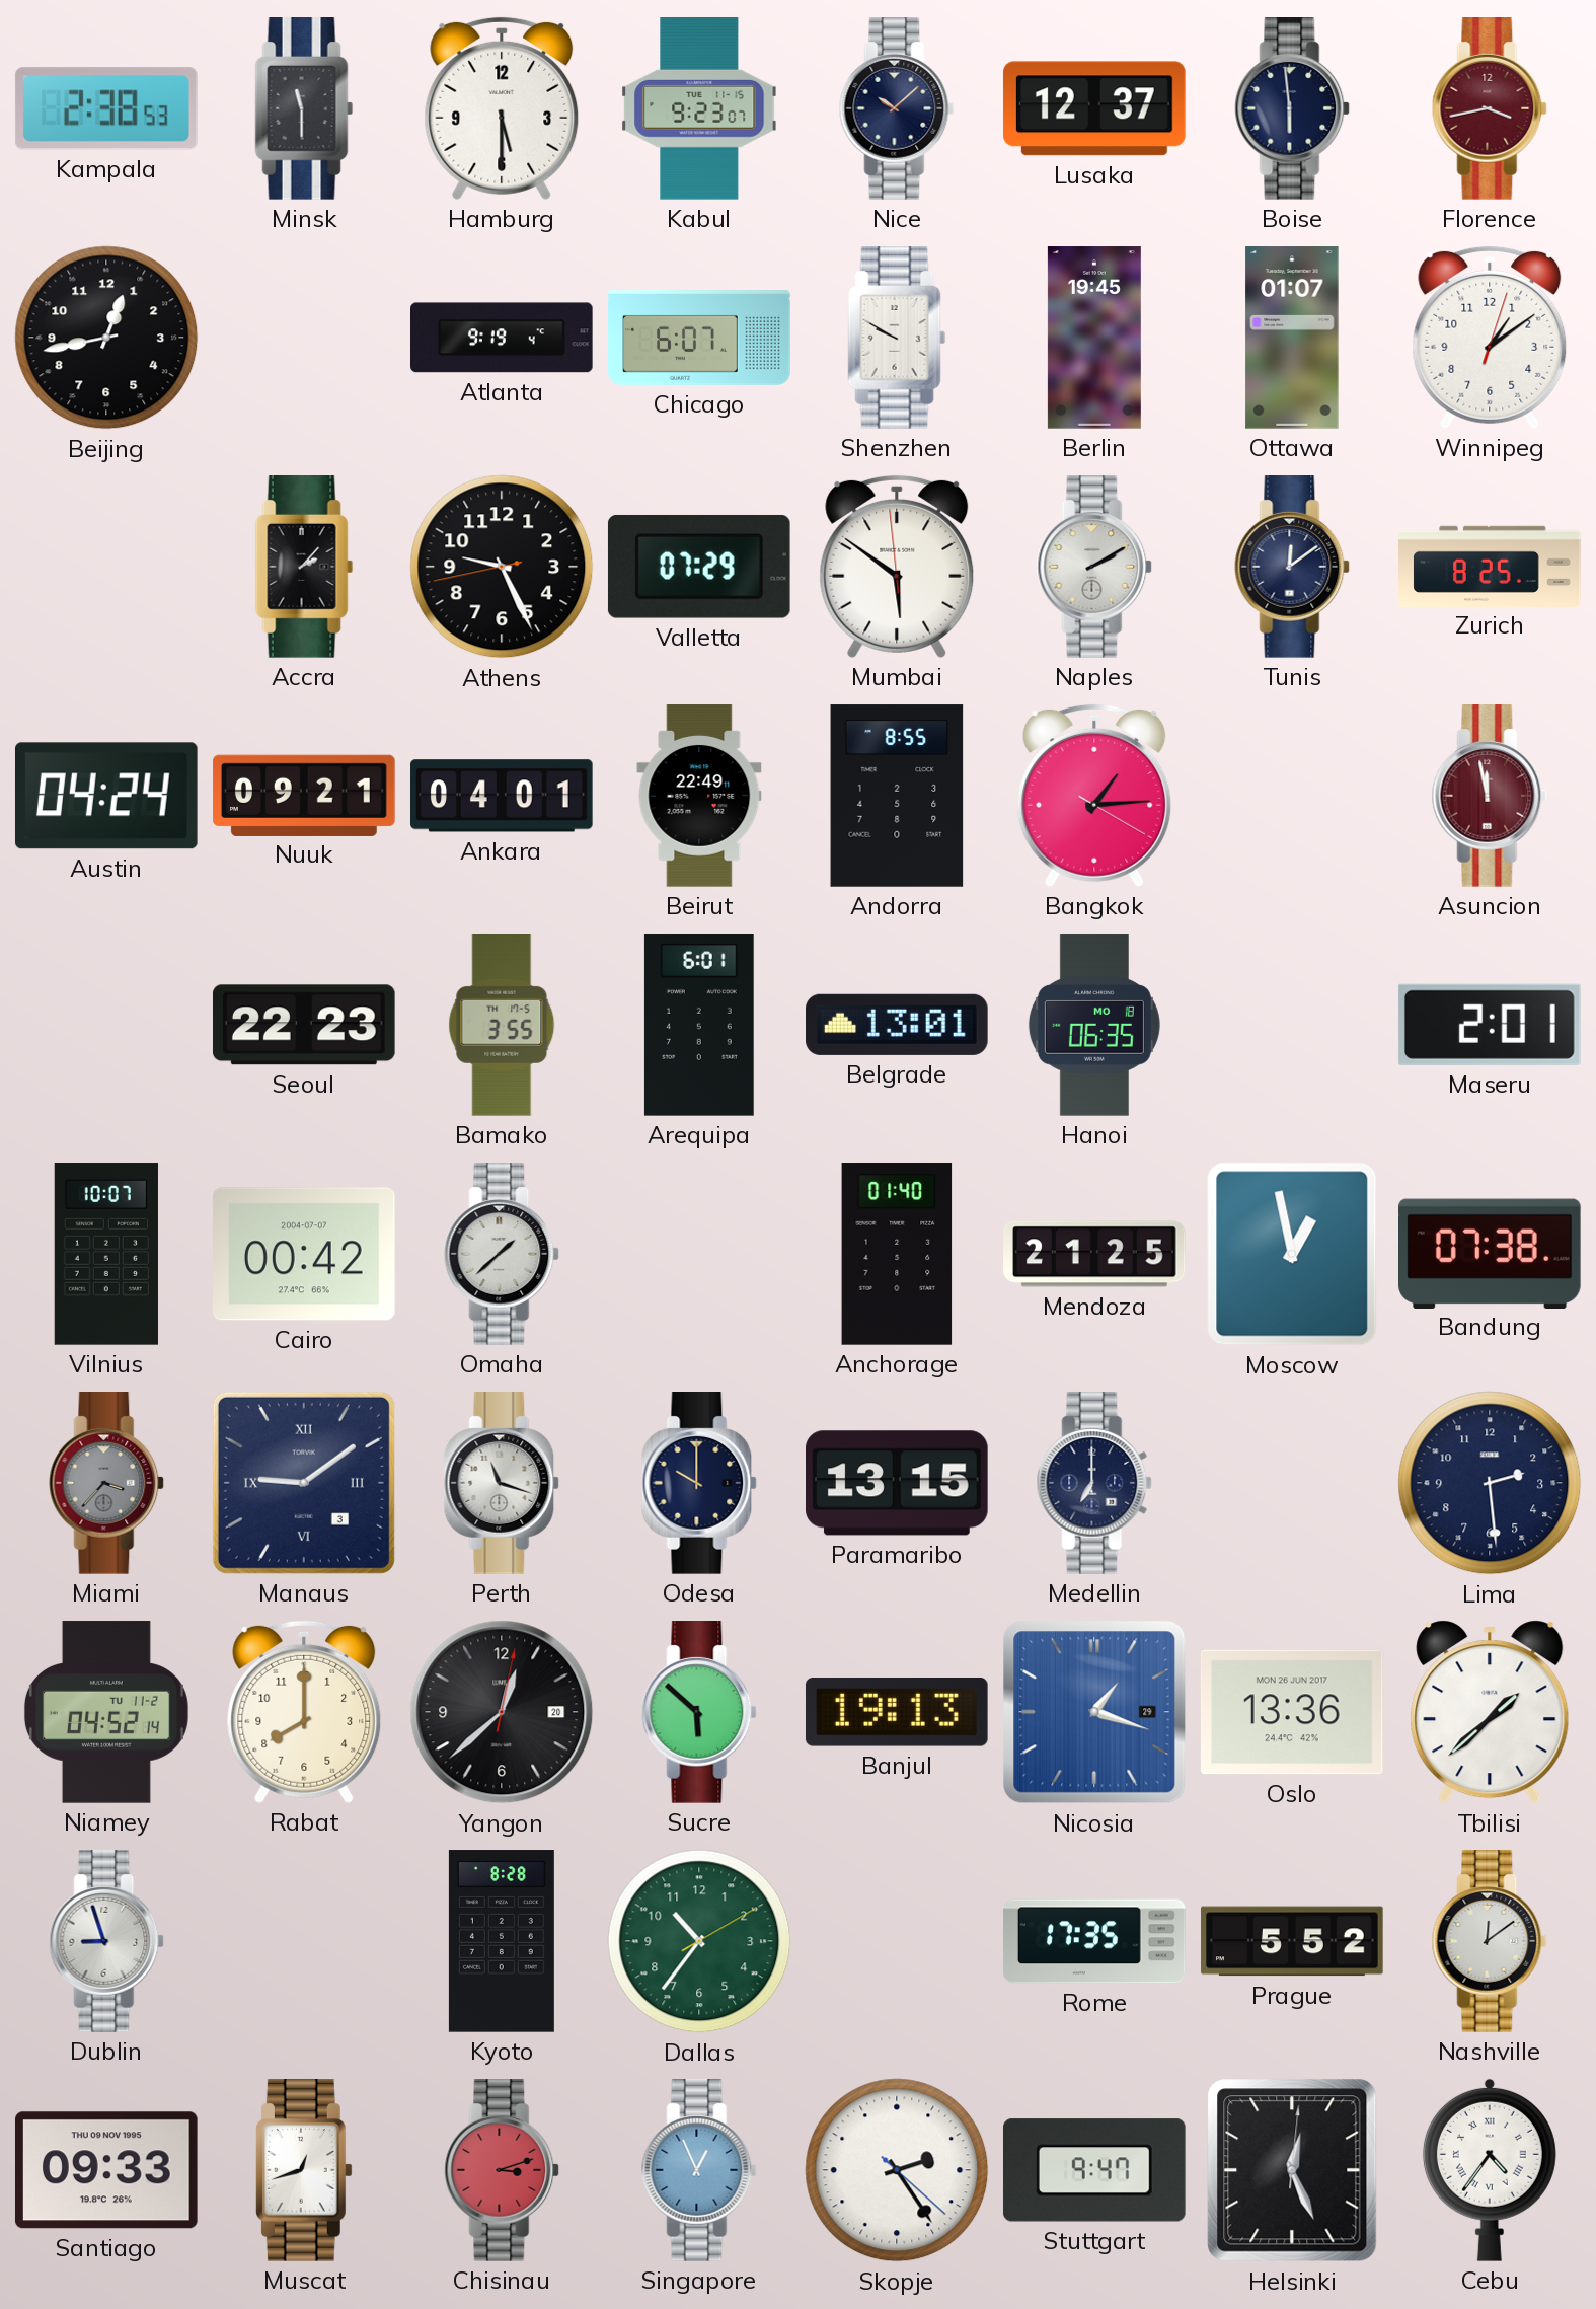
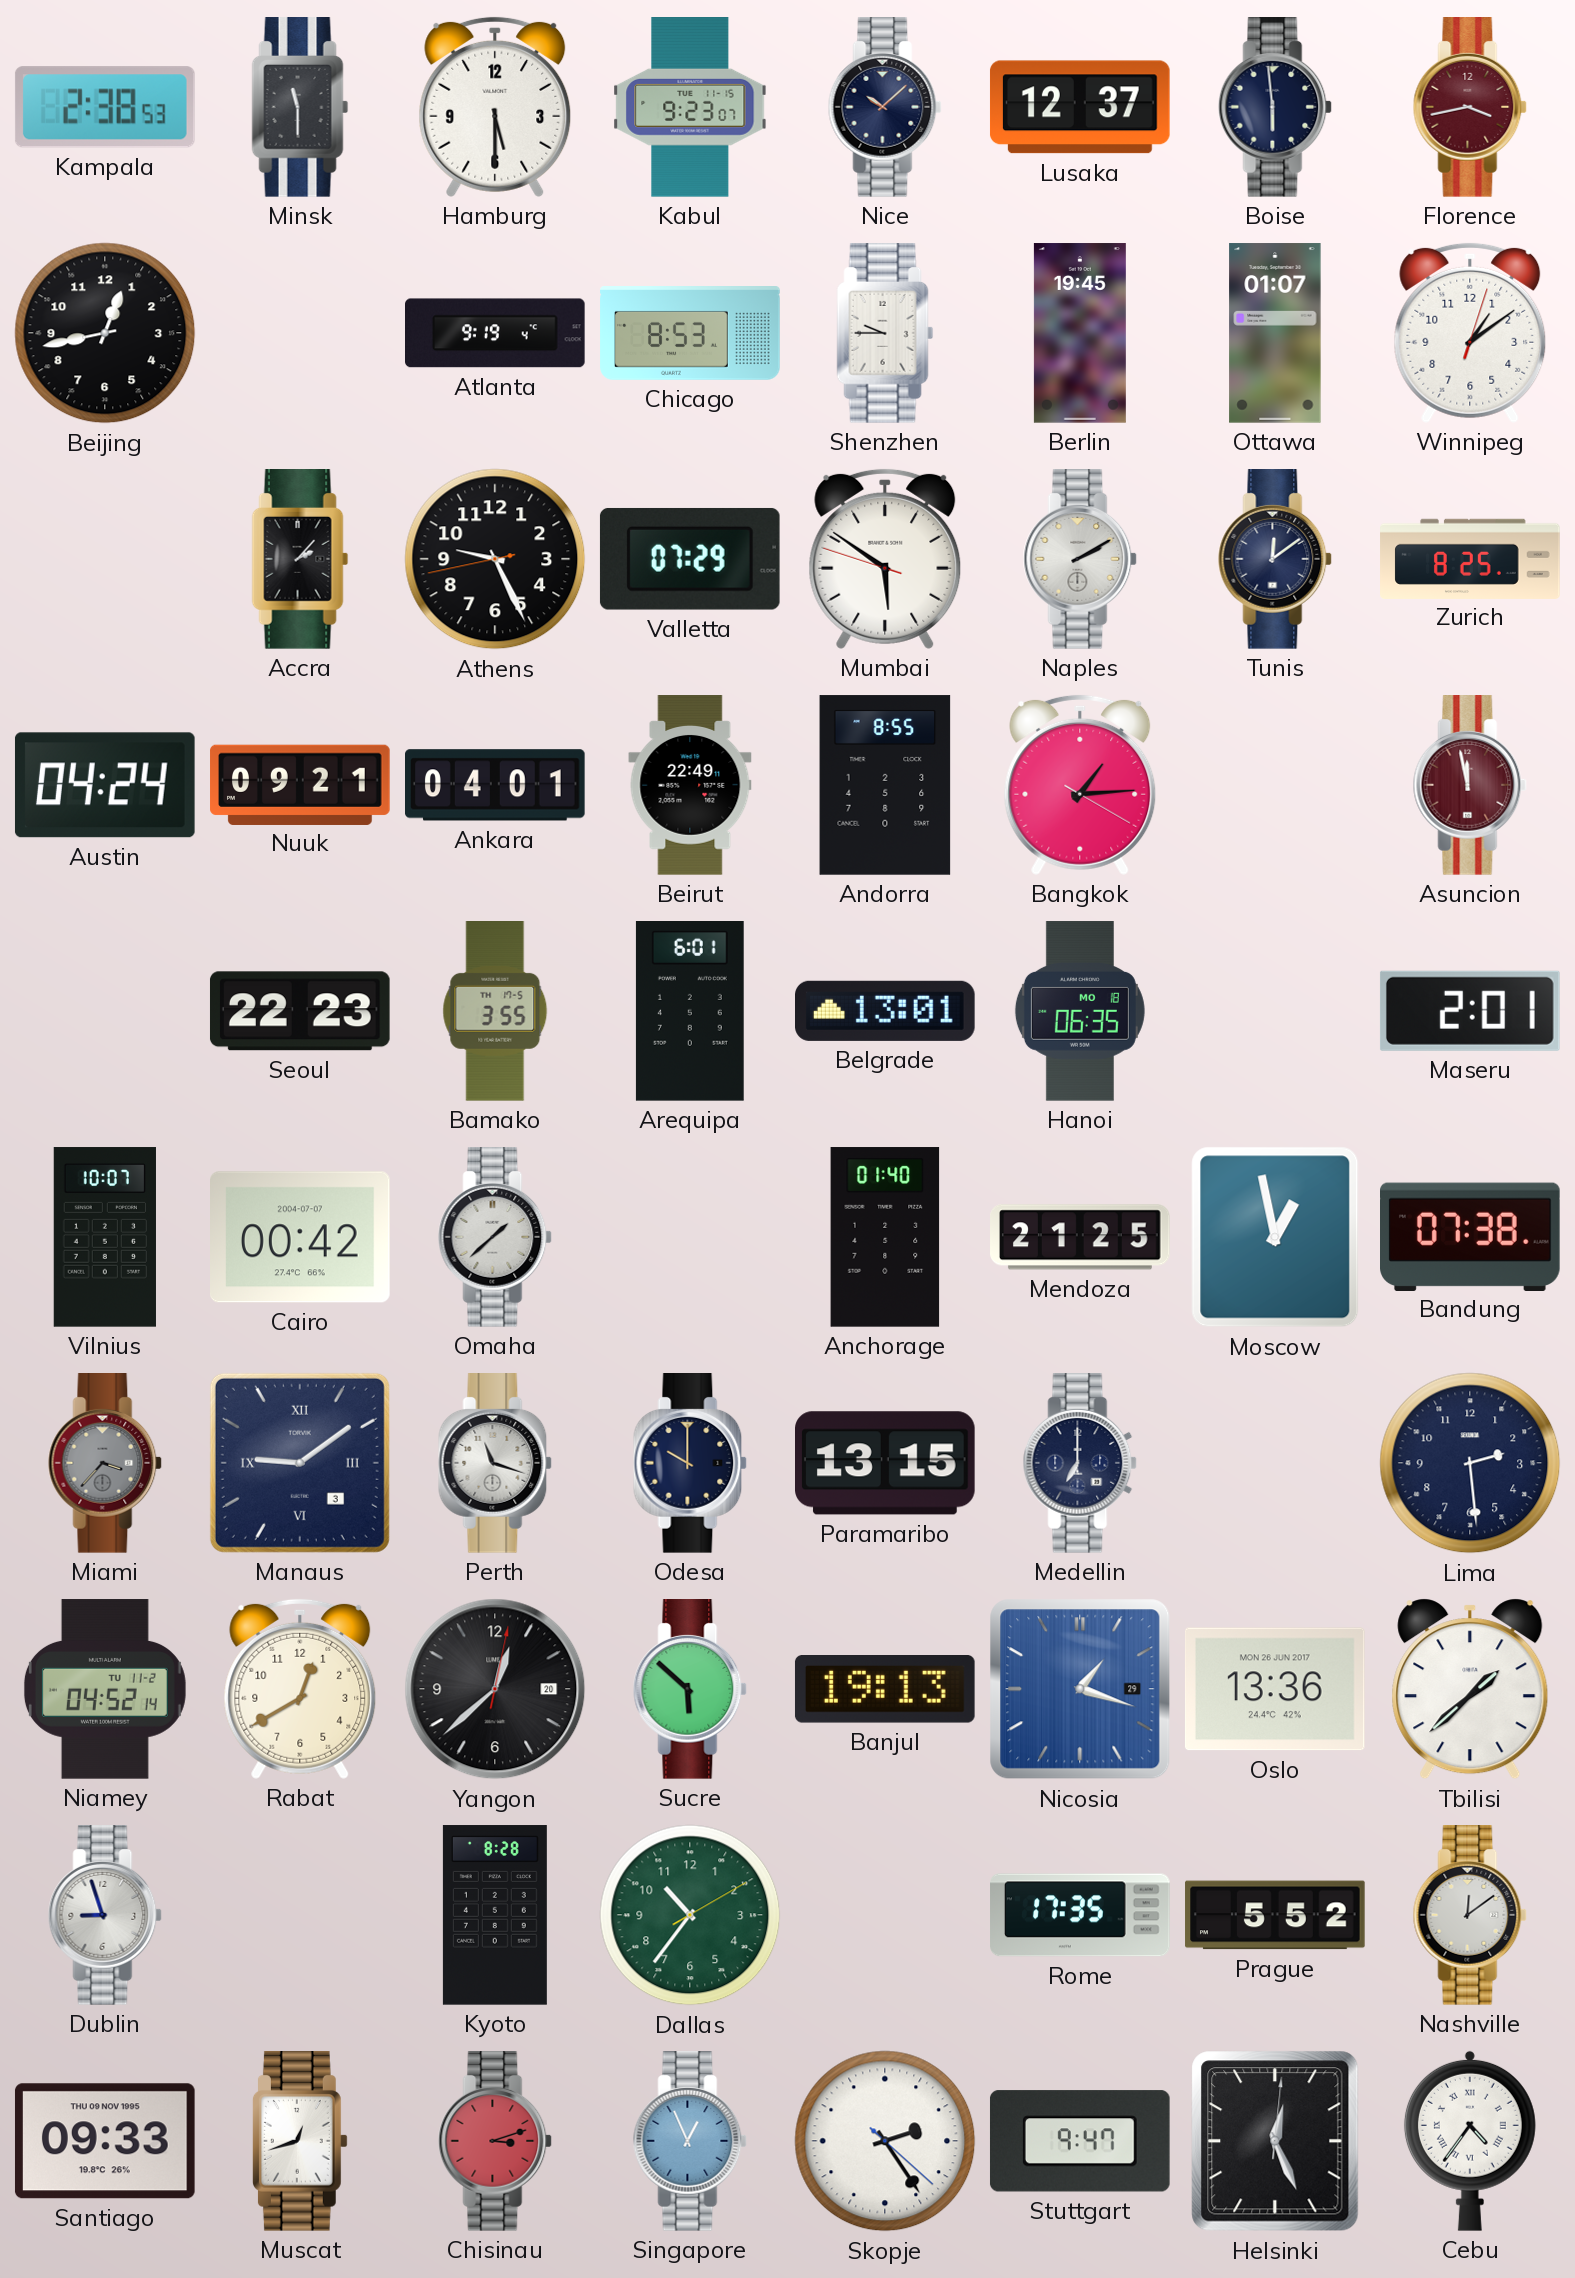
Chicago: 6:07 -> 8:53 (690, 334)
Shenzhen: 9:50 -> 9:45 (885, 334)
Mumbai: 5:50:59 -> 5:50:48 (885, 559)
Rabat: 8:00 -> 12:40 (300, 1689)
